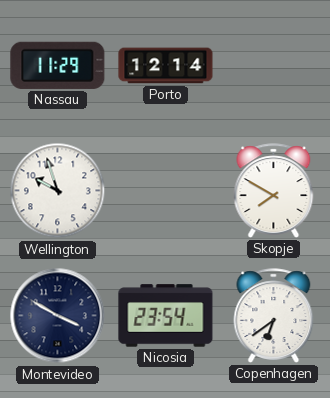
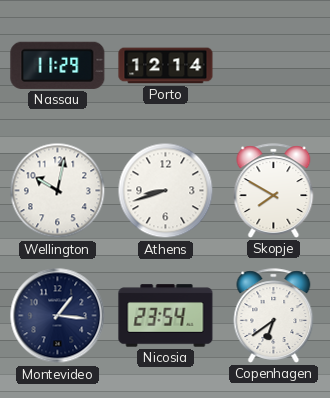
Wellington: 9:57 -> 10:02 (58, 191)
Athens: none -> 8:42 (166, 191)
Montevideo: 3:50 -> 1:16 (58, 316)
